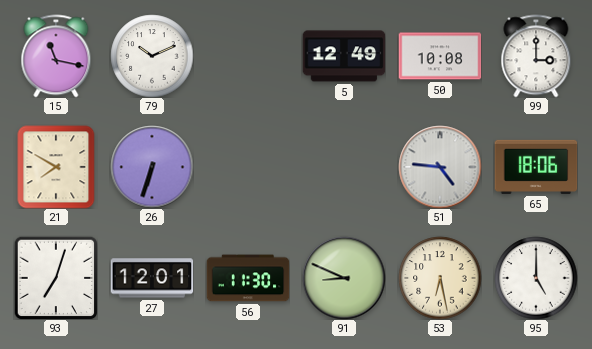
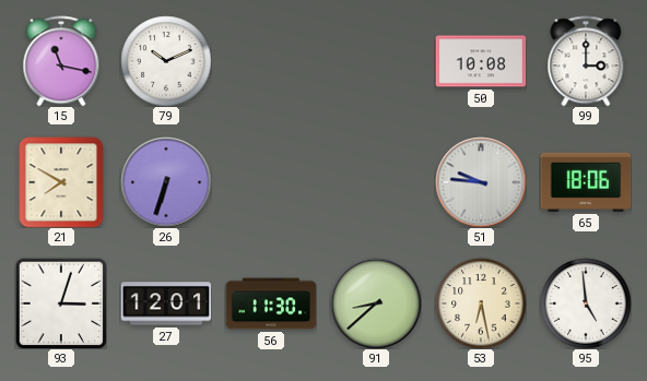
5: 12:49 -> none (344, 56)
51: 4:46 -> 9:46 (481, 182)
93: 7:03 -> 3:03 (61, 303)
91: 8:49 -> 8:38 (376, 303)
95: 5:00 -> 4:59 (586, 303)
